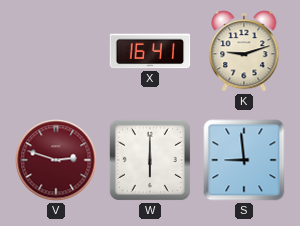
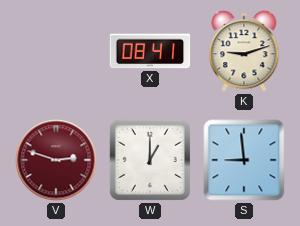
X: 16:41 -> 08:41 (150, 51)
W: 6:00 -> 1:00 (150, 160)
